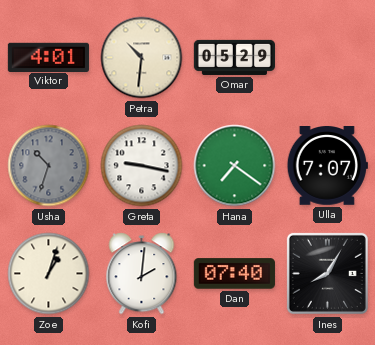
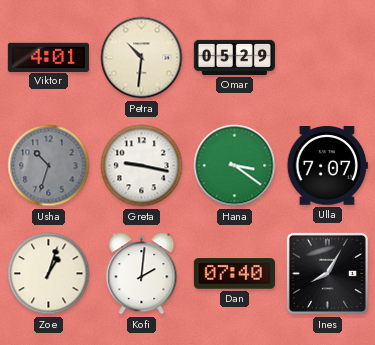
Hana: 7:21 -> 3:21 (235, 166)
